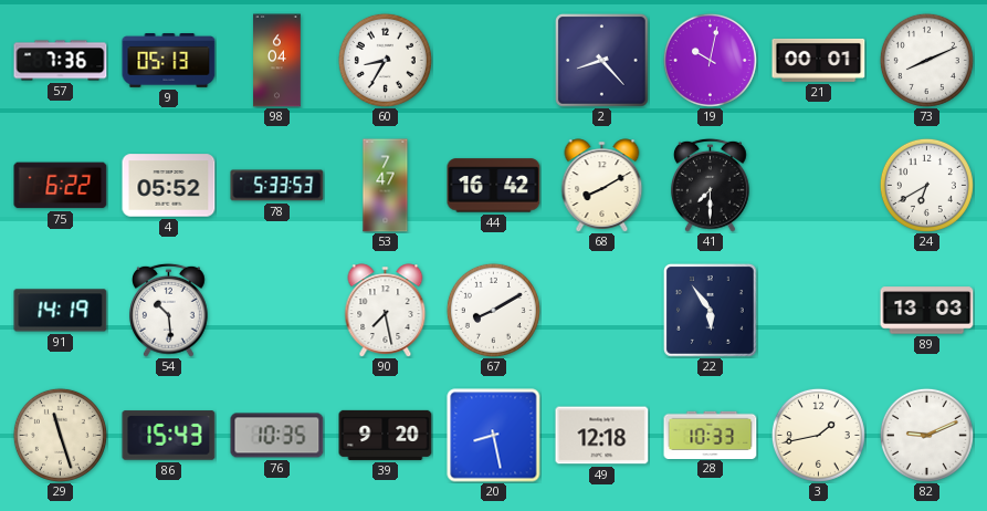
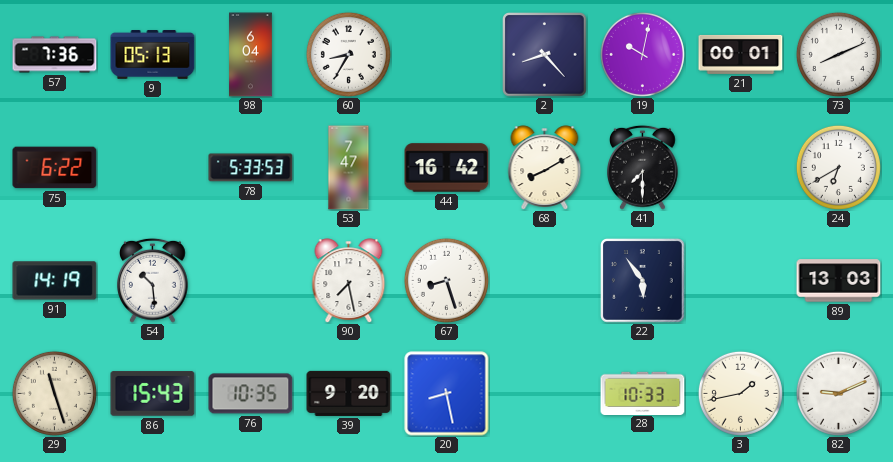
4: 05:52 -> none (169, 186)
67: 8:10 -> 8:27 (446, 280)
49: 12:18 -> none (602, 436)
